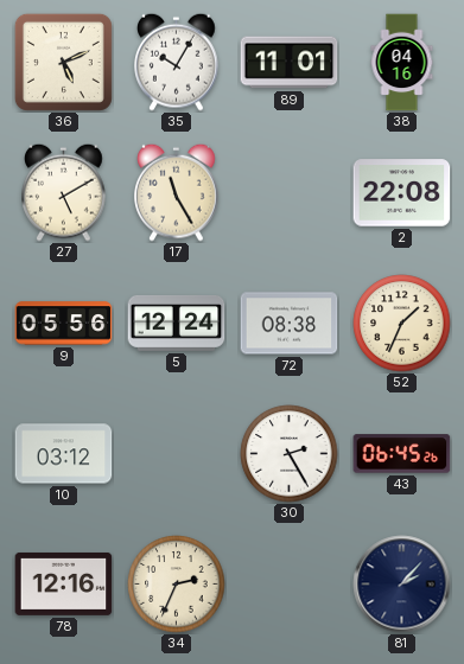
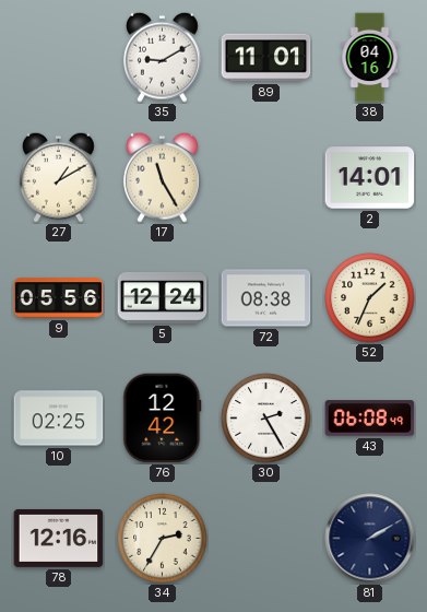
36: 5:11 -> none (63, 62)
35: 10:05 -> 9:10 (163, 57)
27: 5:10 -> 1:10 (59, 177)
2: 22:08 -> 14:01 (370, 178)
10: 03:12 -> 02:25 (59, 419)
76: none -> 12:42 (163, 419)
43: 06:45 -> 06:08 (370, 419)
34: 2:34 -> 2:35 (163, 539)
81: 2:07 -> 2:10 (370, 539)
